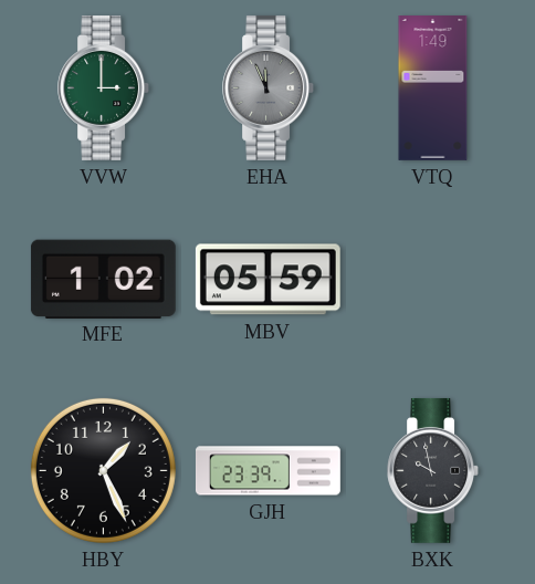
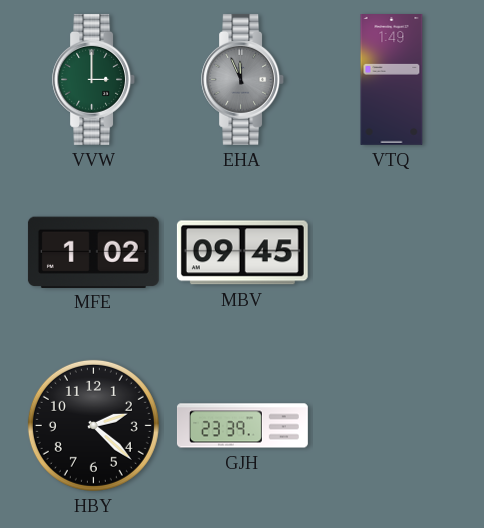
MBV: 05:59 -> 09:45 (242, 253)
HBY: 1:26 -> 2:22 (93, 425)
BXK: 9:58 -> none (433, 470)
